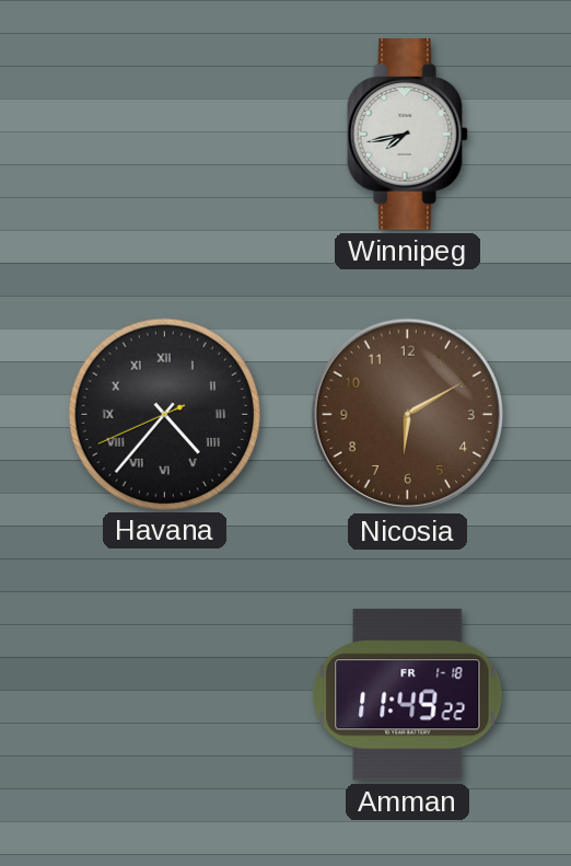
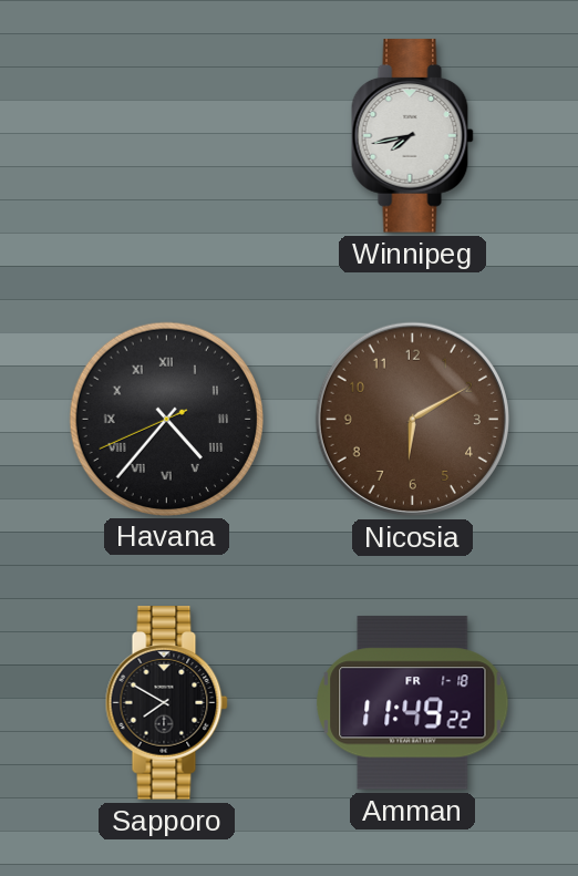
Sapporo: none -> 7:50 (166, 703)
